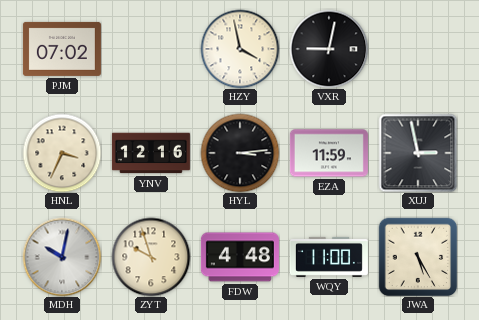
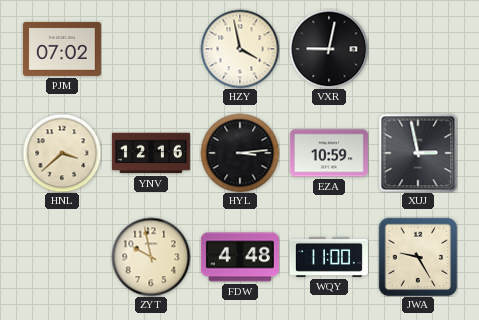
HNL: 3:34 -> 3:38 (62, 153)
EZA: 11:59 -> 10:59 (329, 153)
MDH: 10:02 -> none (62, 257)
ZYT: 9:57 -> 9:58 (151, 257)
JWA: 5:25 -> 9:25 (418, 257)
